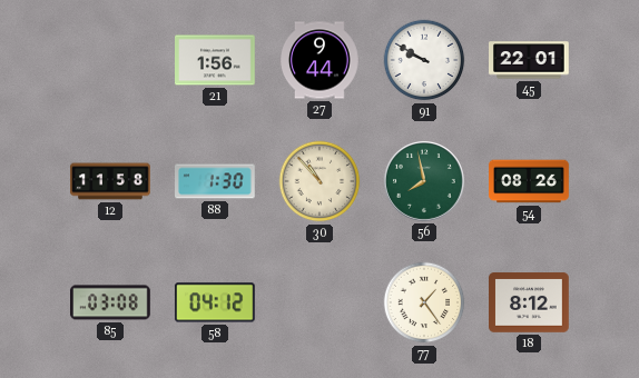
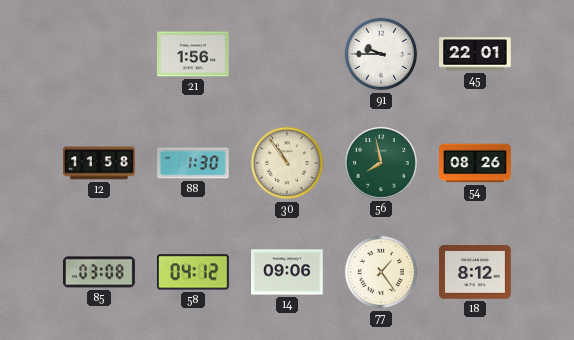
27: 9:44 -> none (319, 60)
91: 9:50 -> 9:45 (381, 54)
30: 10:53 -> 10:54 (287, 163)
14: none -> 09:06 (287, 272)
